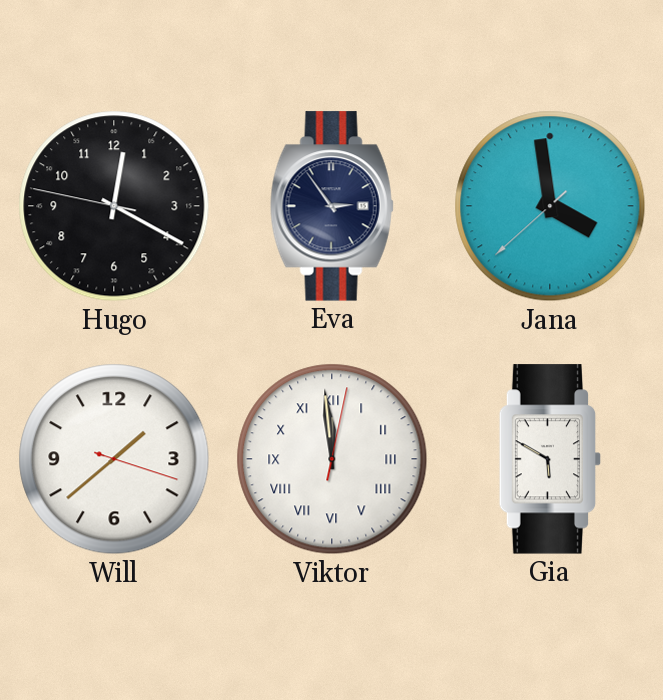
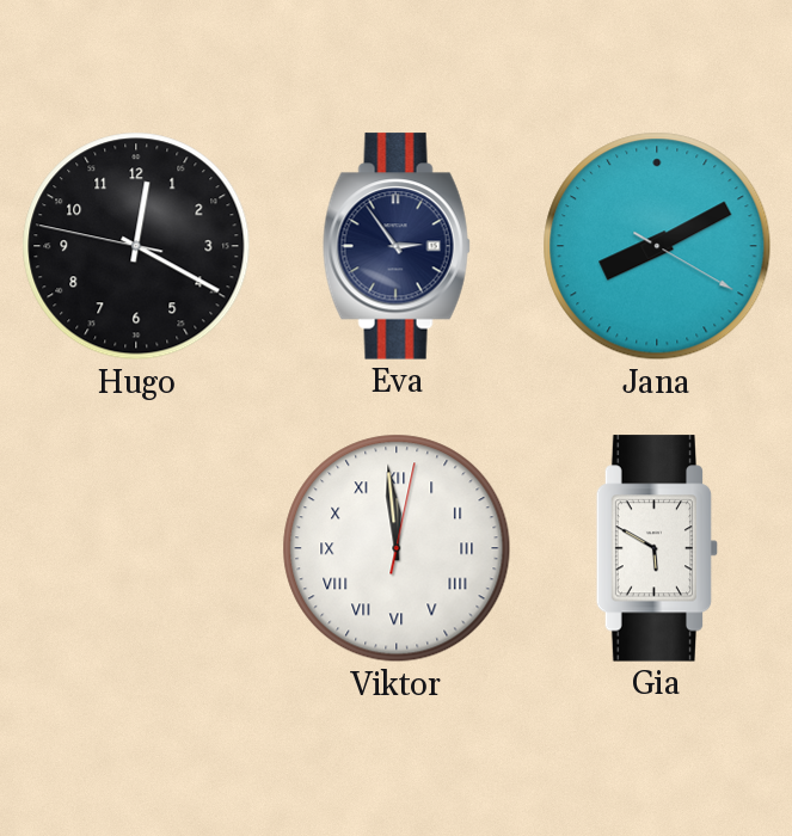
Jana: 3:58 -> 8:10 (657, 246)
Will: 1:38 -> none (114, 459)
